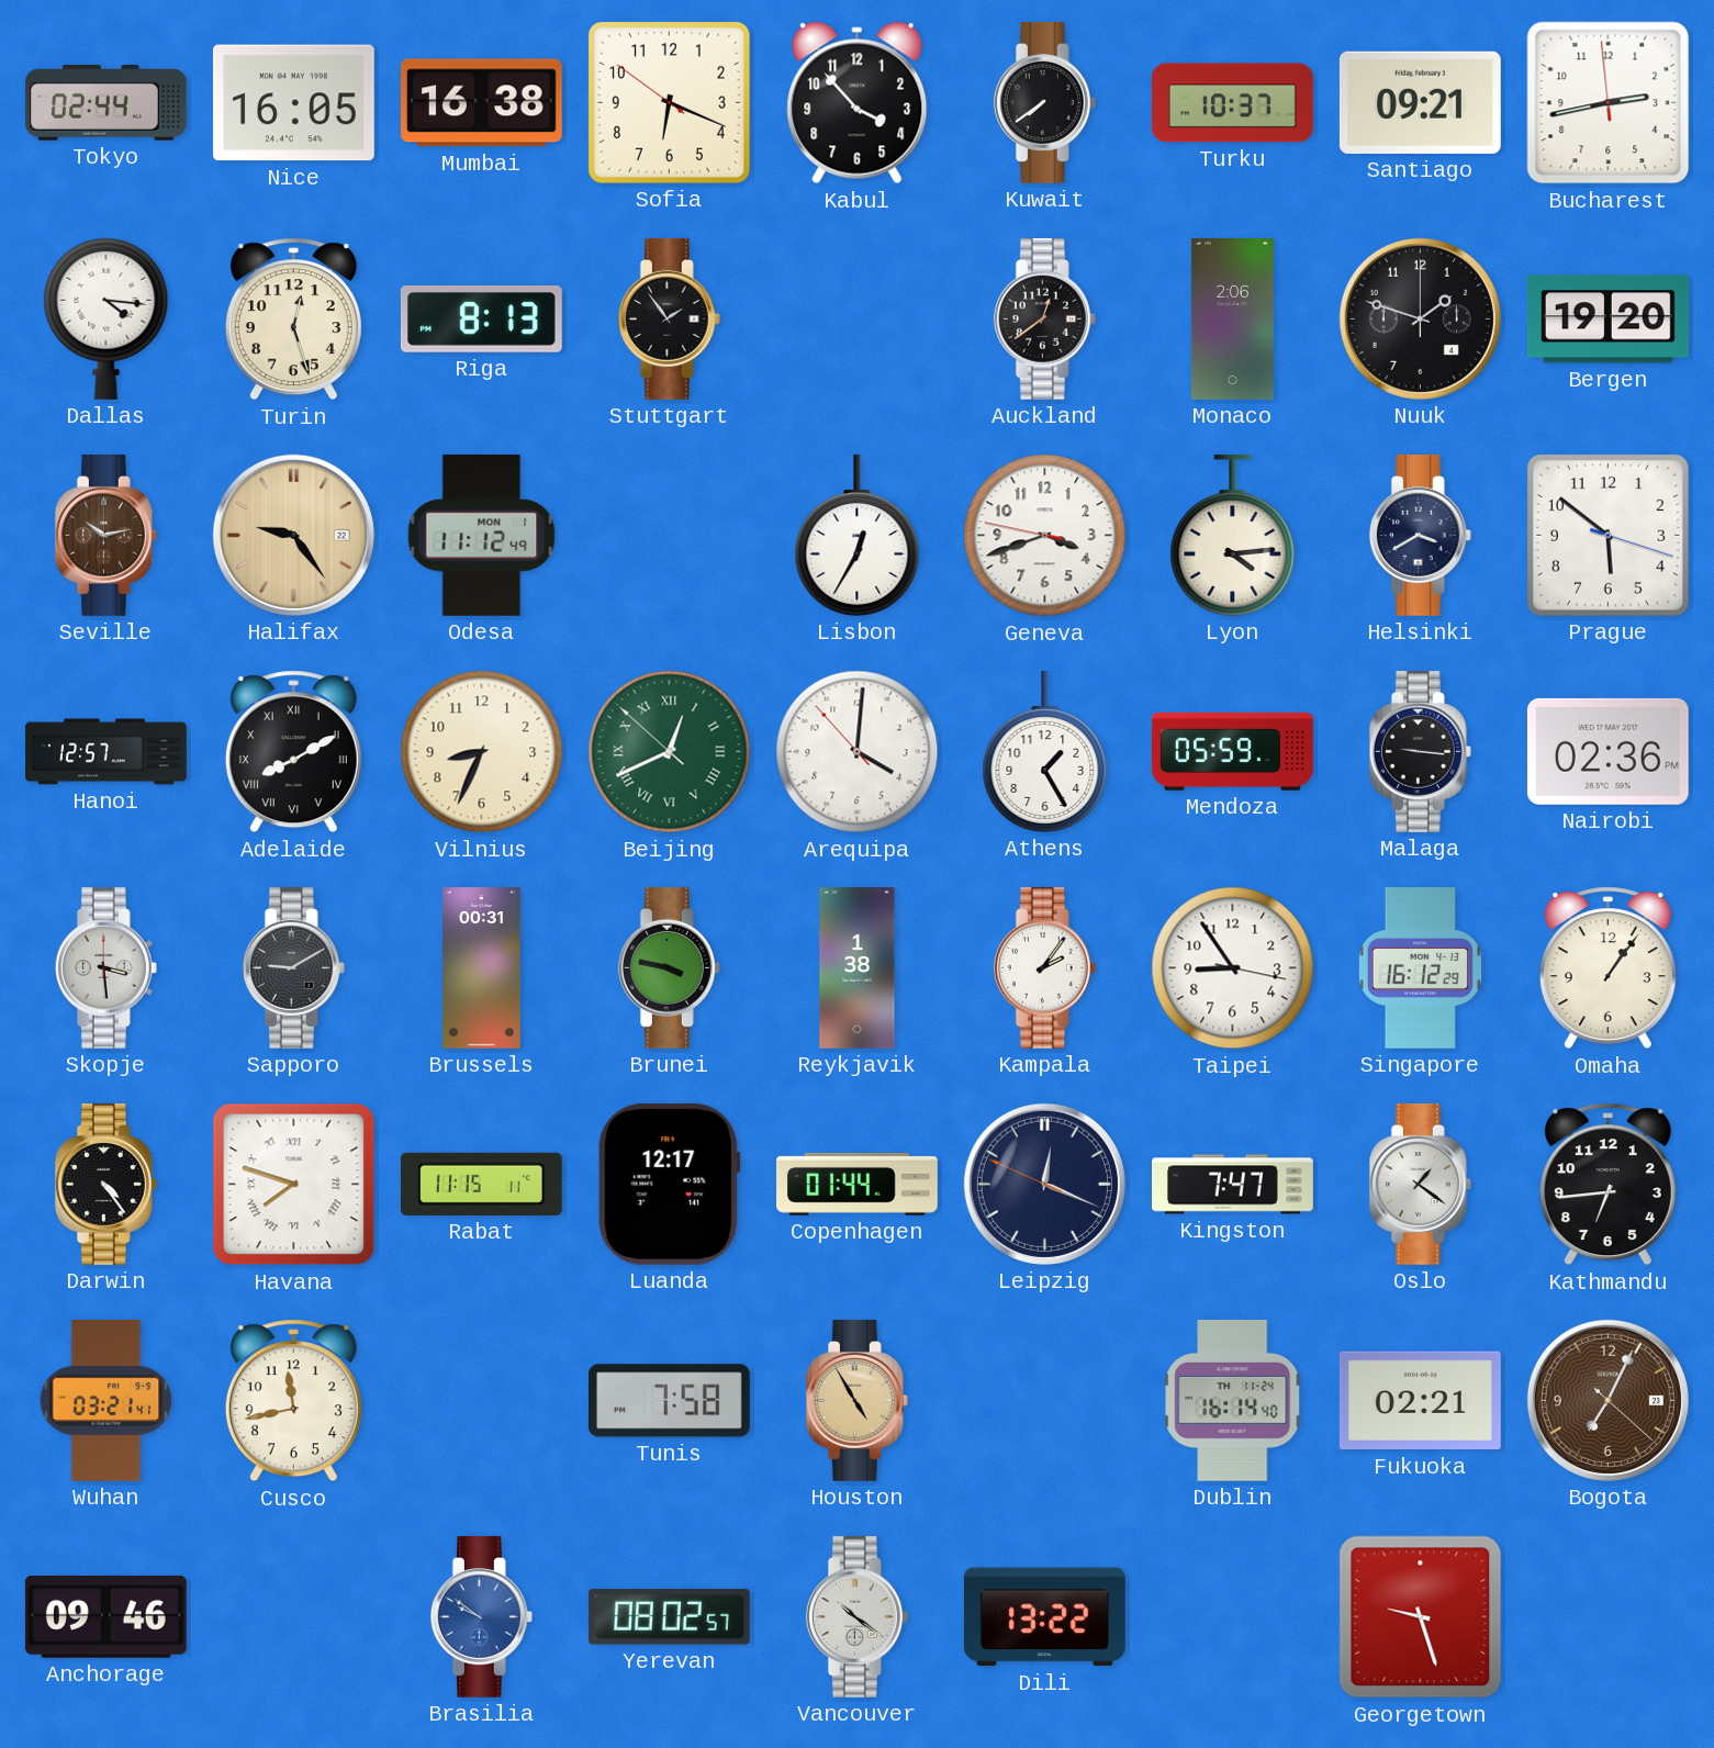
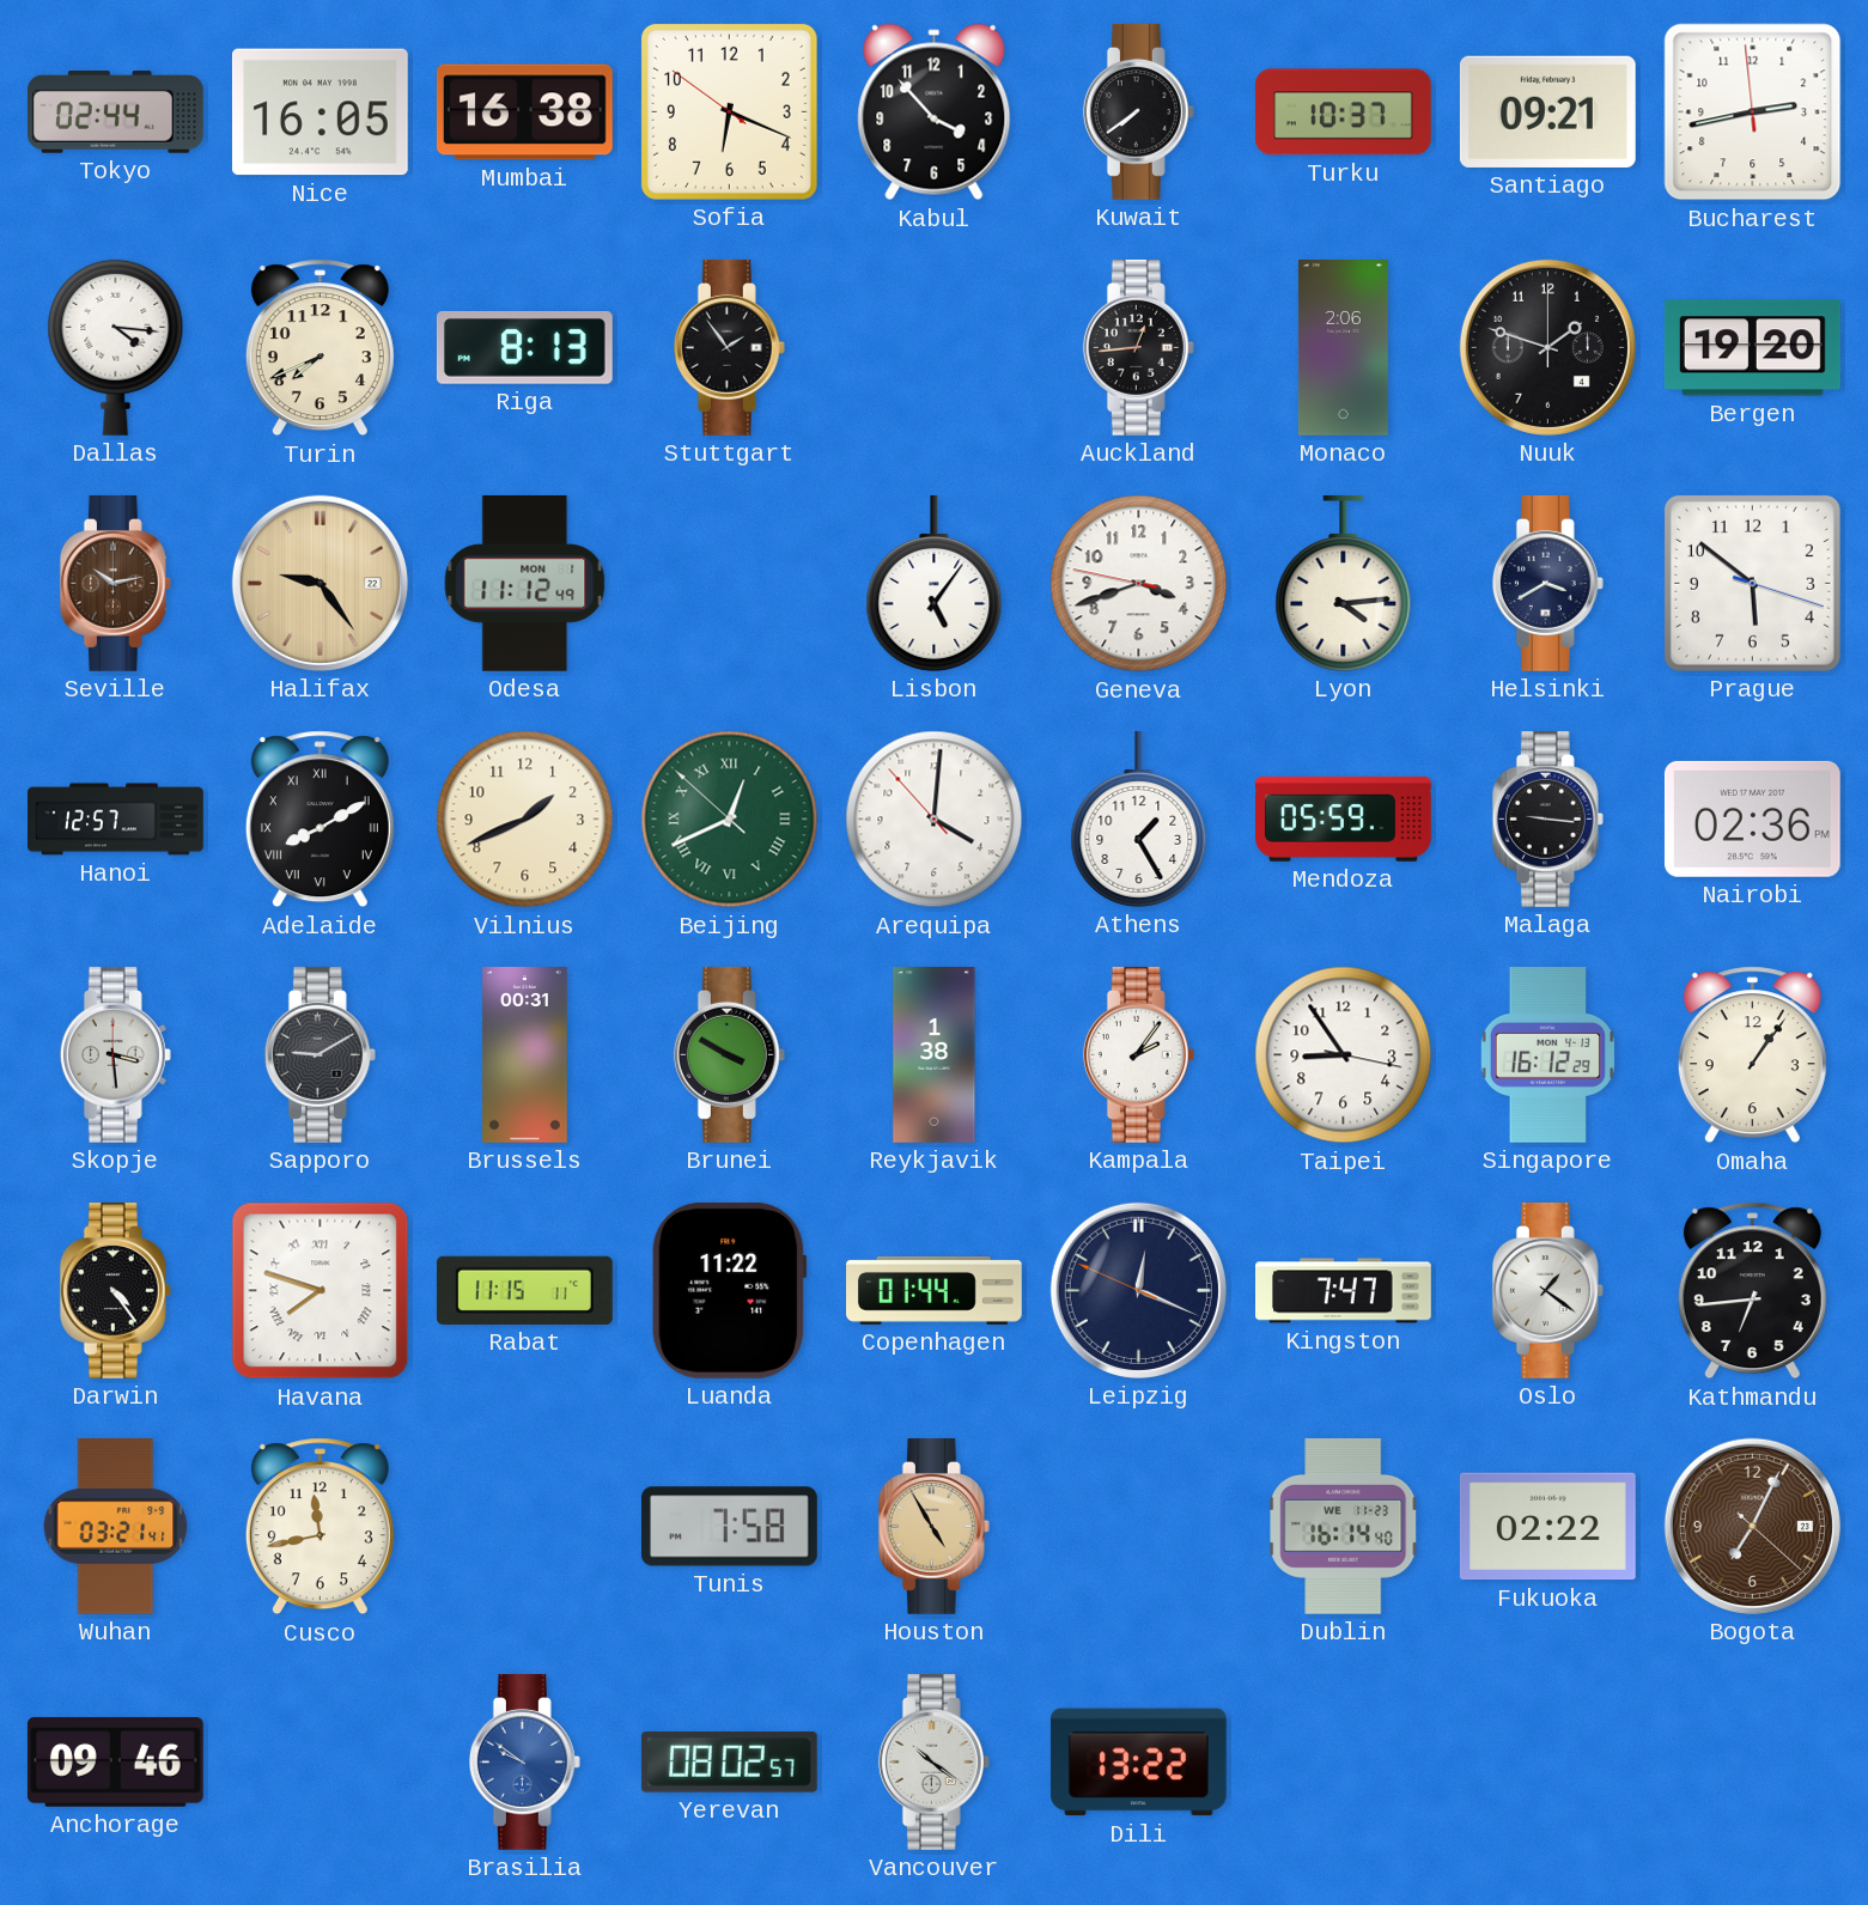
Turin: 12:27 -> 7:41 (320, 348)
Auckland: 12:39 -> 12:44 (1138, 347)
Lisbon: 12:35 -> 5:06 (935, 583)
Vilnius: 8:34 -> 1:41 (525, 820)
Brunei: 3:47 -> 3:50 (729, 1054)
Luanda: 12:17 -> 11:22 (730, 1290)
Dublin date: TH 11-24 -> WE 11-23 (1344, 1526)
Fukuoka: 02:21 -> 02:22 (1547, 1527)
Georgetown: 9:27 -> none (1421, 1617)
